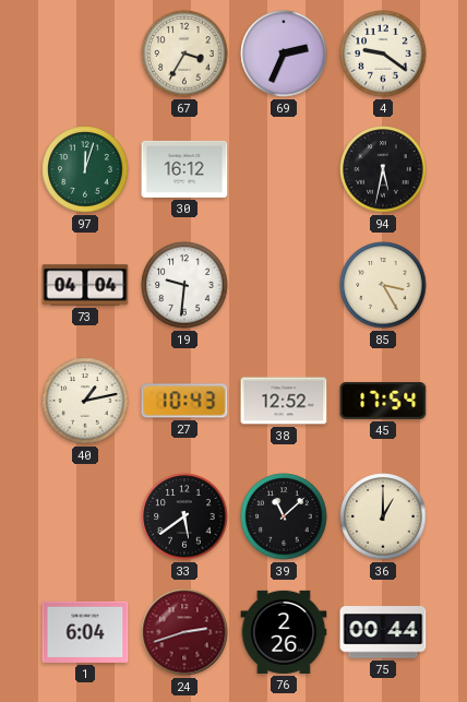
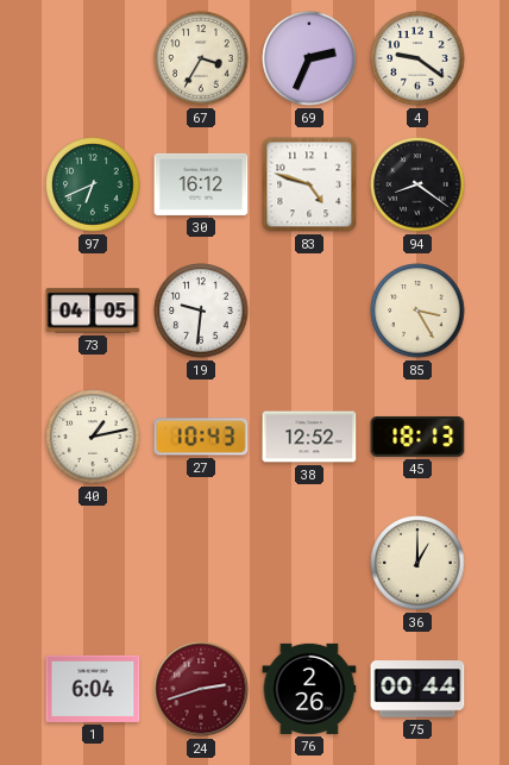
97: 12:03 -> 6:41 (93, 184)
83: none -> 4:48 (309, 184)
94: 5:32 -> 8:21 (417, 184)
73: 04:04 -> 04:05 (93, 311)
45: 17:54 -> 18:13 (417, 437)
33: 5:39 -> none (184, 516)
39: 11:08 -> none (284, 516)
